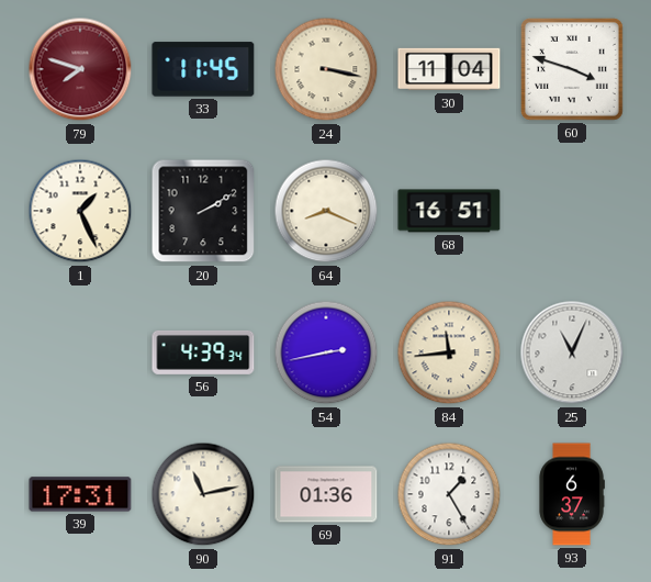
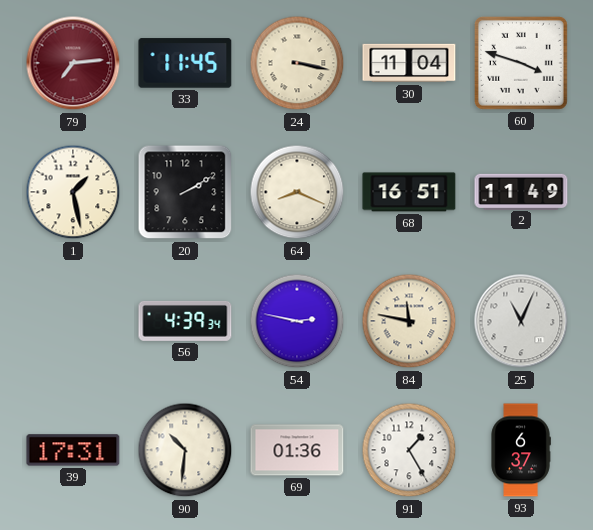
79: 7:48 -> 7:14 (73, 63)
1: 1:26 -> 1:28 (73, 192)
2: none -> 11:49 (521, 191)
54: 2:43 -> 2:47 (297, 321)
84: 11:44 -> 11:47 (409, 321)
90: 11:13 -> 10:31 (185, 450)
